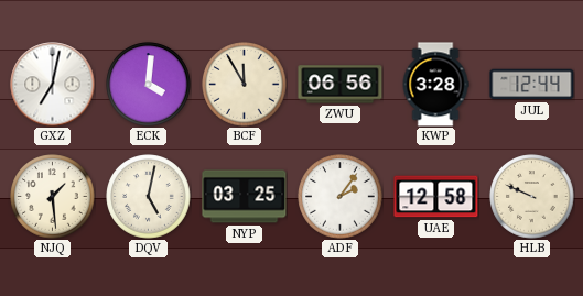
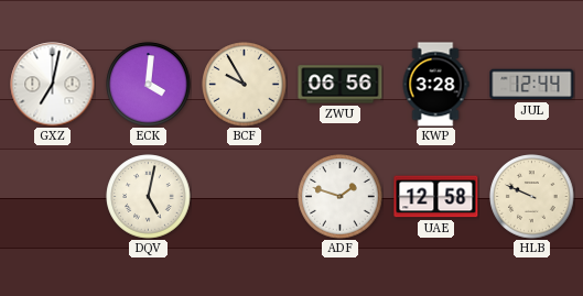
BCF: 11:55 -> 9:55 (245, 85)
NJQ: 1:29 -> none (53, 197)
NYP: 03:25 -> none (245, 197)
ADF: 2:06 -> 1:48 (341, 197)
